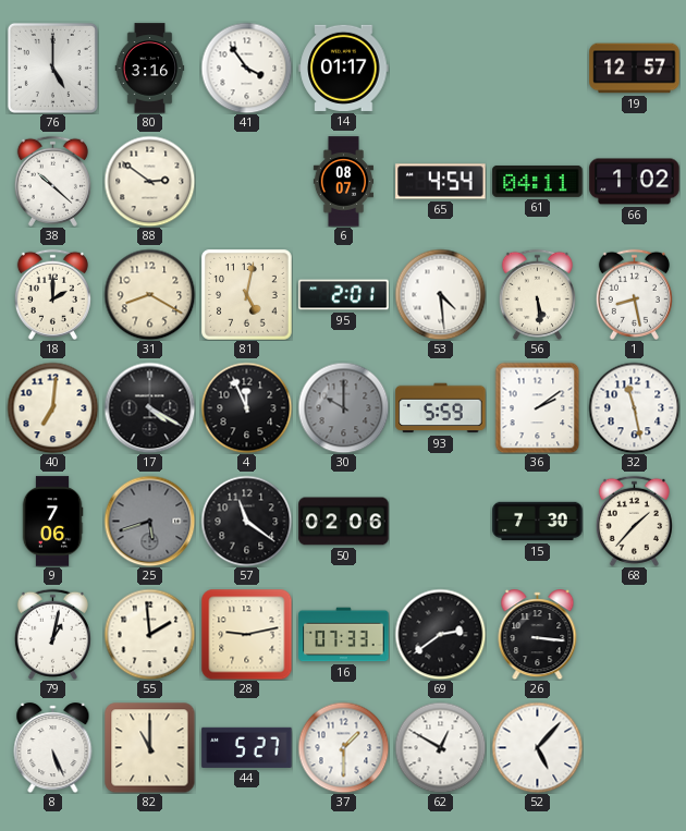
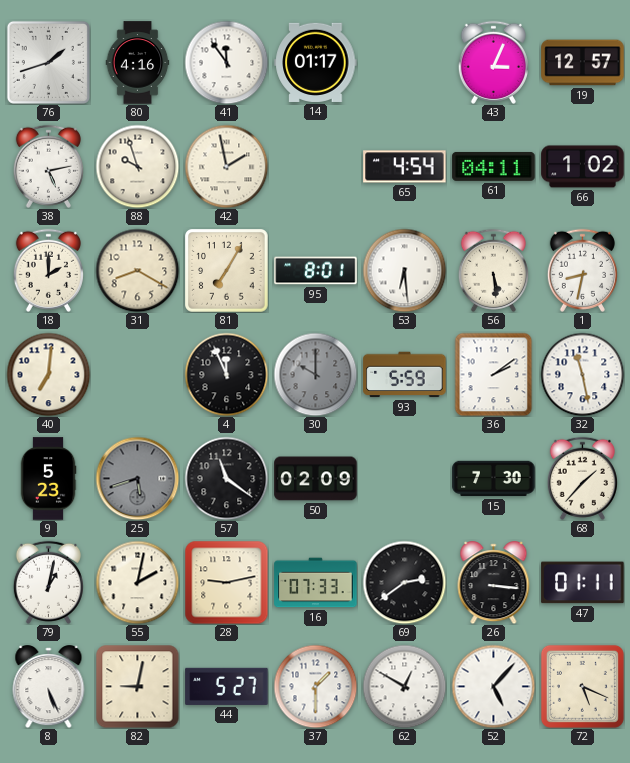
76: 5:00 -> 1:42 (48, 62)
80: 3:16 -> 4:16 (138, 63)
41: 3:54 -> 11:54 (226, 62)
43: none -> 3:04 (493, 62)
38: 10:22 -> 5:13 (48, 166)
88: 2:51 -> 9:57 (137, 166)
42: none -> 1:58 (226, 166)
6: 08:07 -> none (343, 182)
81: 5:02 -> 7:05 (227, 271)
95: 2:01 -> 8:01 (316, 271)
53: 4:29 -> 6:29 (404, 270)
1: 8:28 -> 8:32 (582, 270)
17: 4:20 -> none (149, 407)
9: 7:06 -> 5:23 (48, 479)
50: 02:06 -> 02:09 (316, 479)
55: 1:59 -> 2:02 (137, 582)
47: none -> 01:11 (583, 583)
82: 11:00 -> 9:02 (137, 686)
72: none -> 5:19 (582, 686)
